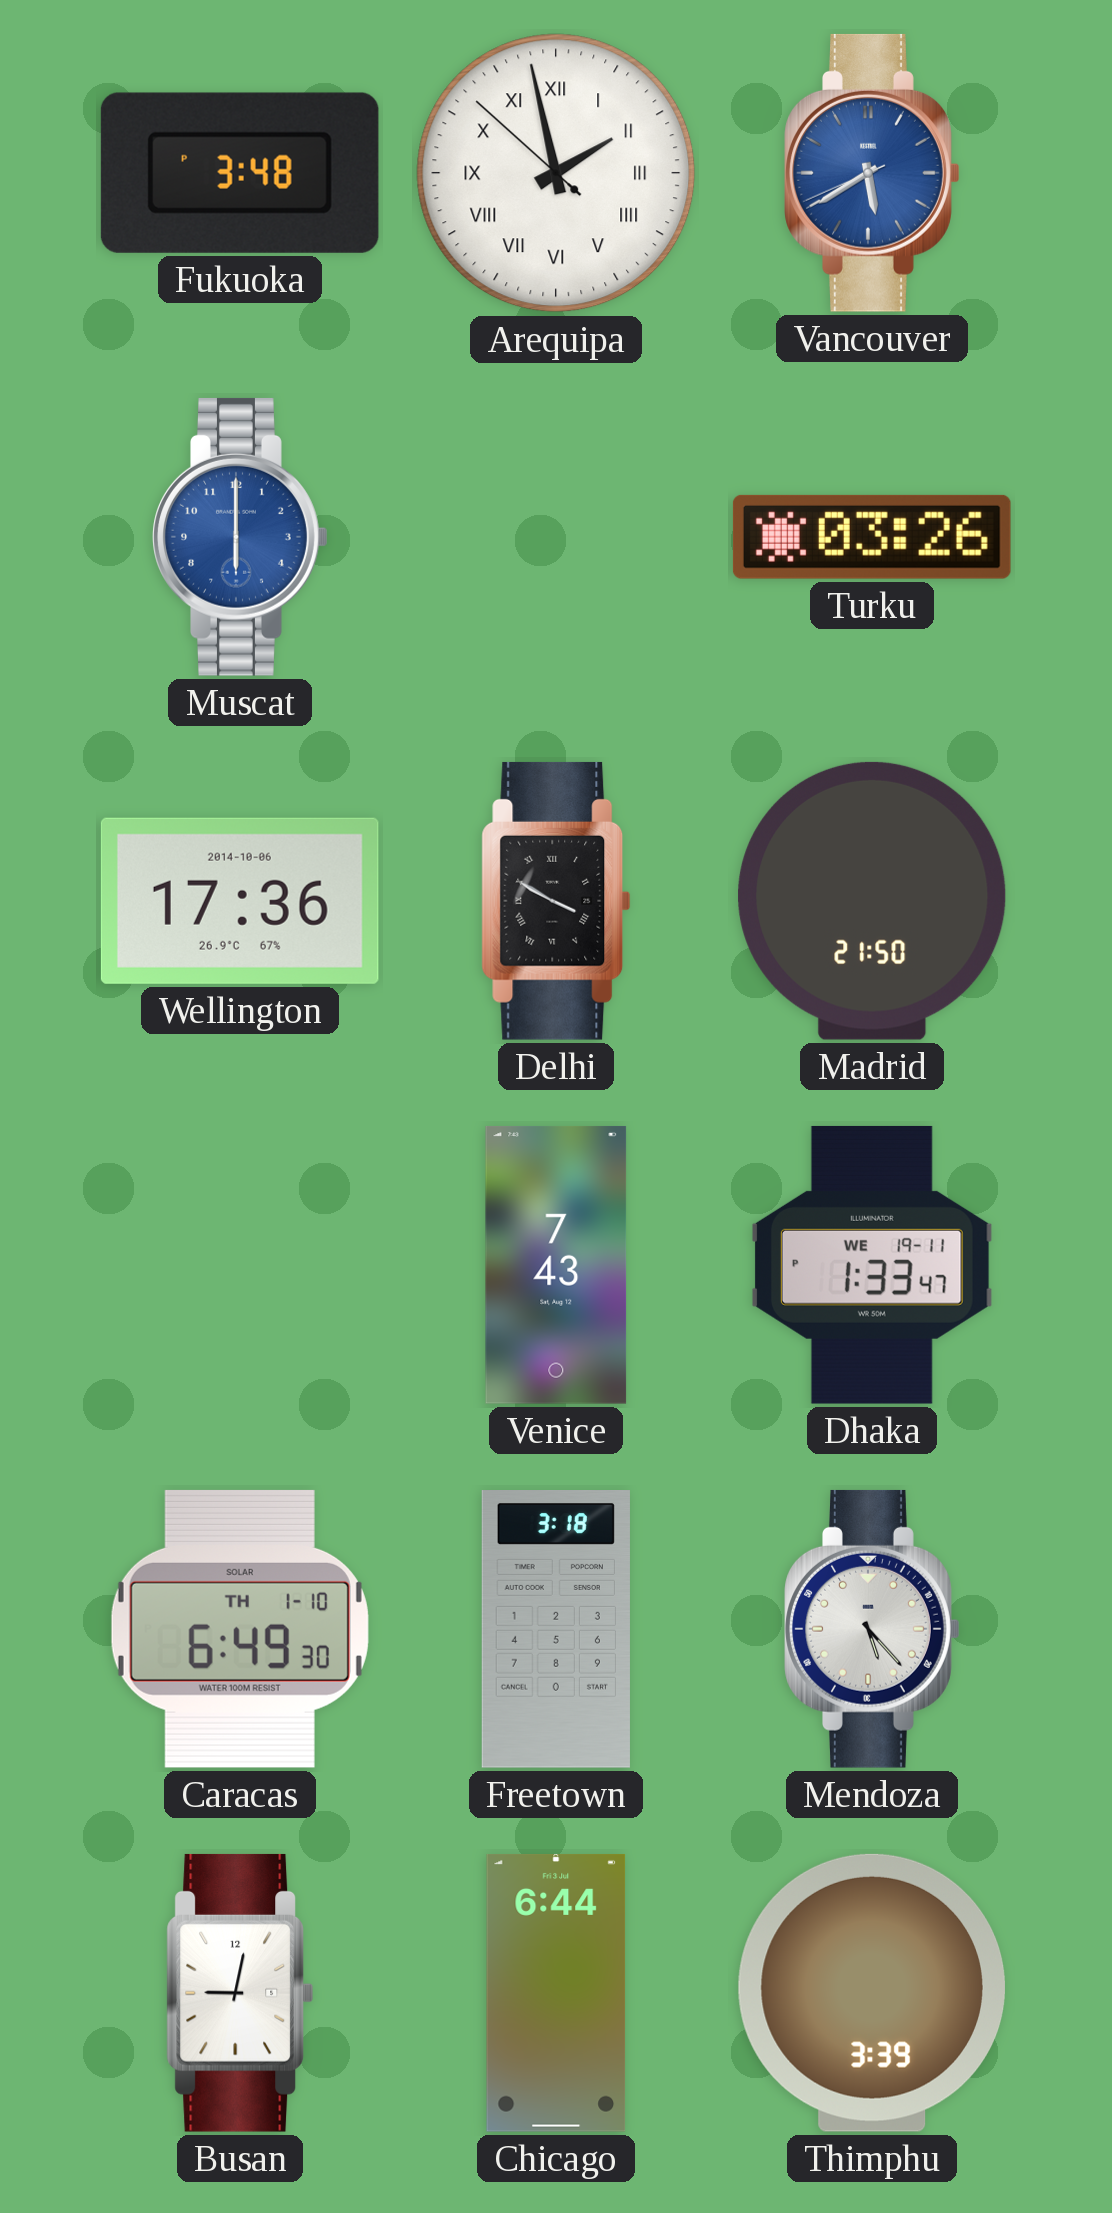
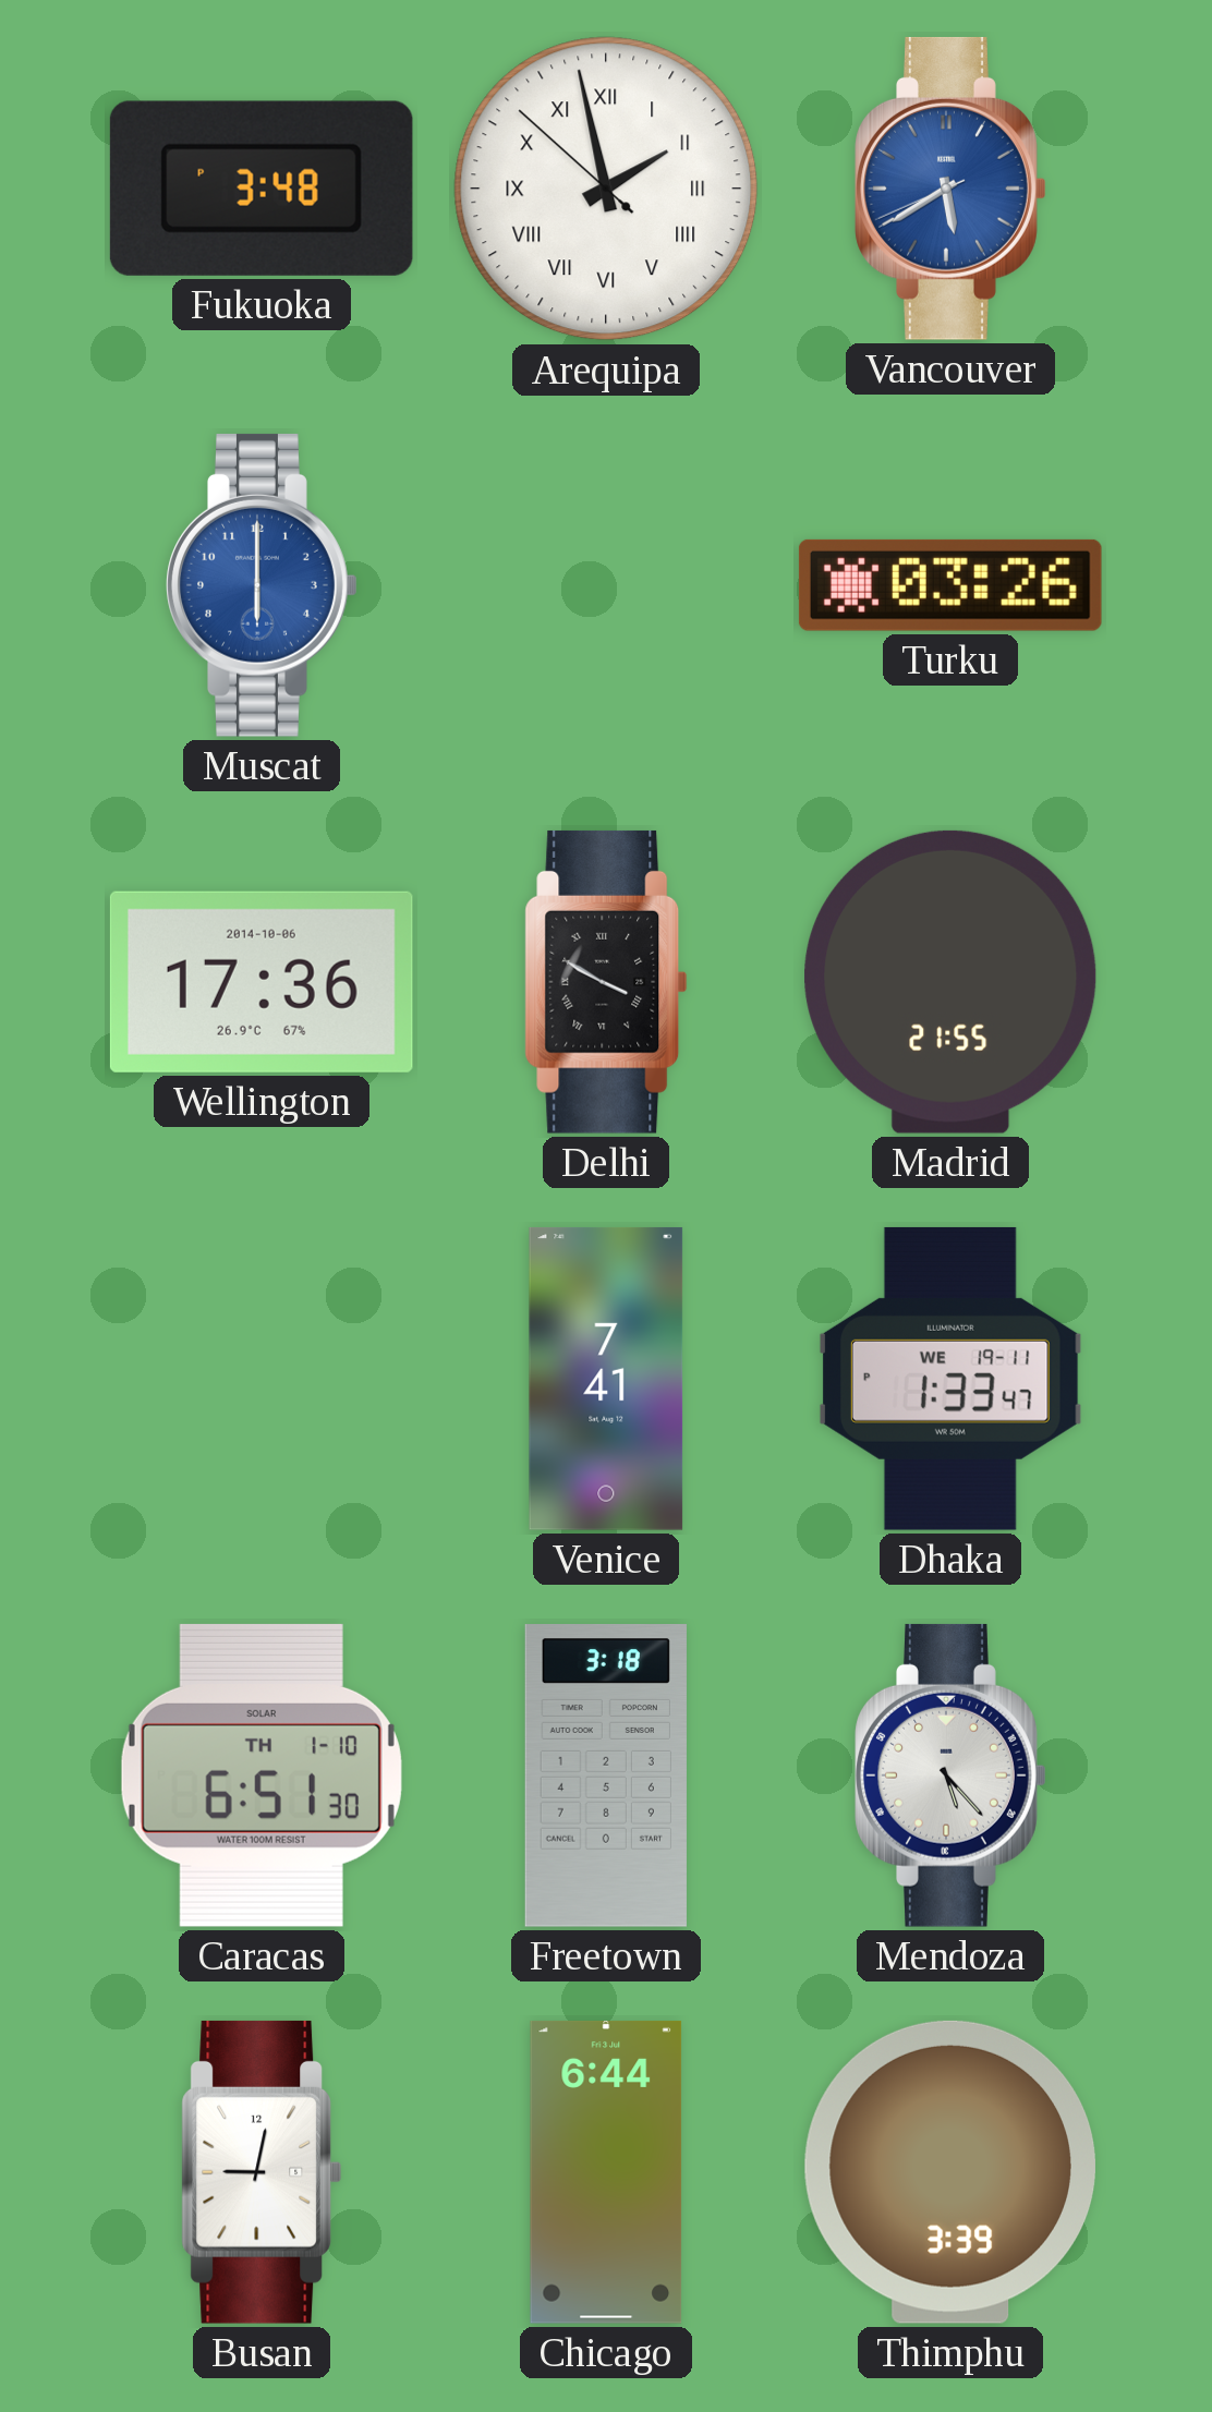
Madrid: 21:50 -> 21:55 (950, 982)
Venice: 7:43 -> 7:41 (606, 1379)
Caracas: 6:49 -> 6:51 (262, 1775)
